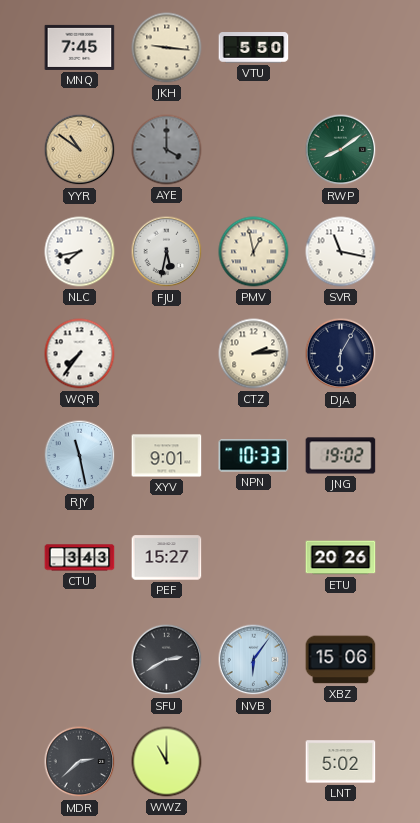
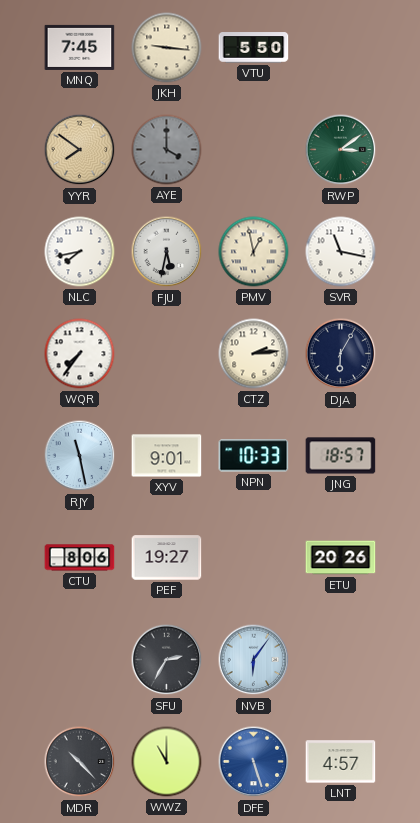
YYR: 10:51 -> 7:51 (80, 150)
RWP: 8:09 -> 3:09 (341, 150)
JNG: 19:02 -> 18:57 (341, 456)
CTU: 3:43 -> 8:06 (80, 558)
PEF: 15:27 -> 19:27 (167, 558)
SFU: 2:40 -> 2:35 (167, 660)
XBZ: 15:06 -> none (341, 660)
MDR: 2:38 -> 10:23 (80, 762)
DFE: none -> 5:27 (254, 762)
LNT: 5:02 -> 4:57 (341, 762)
